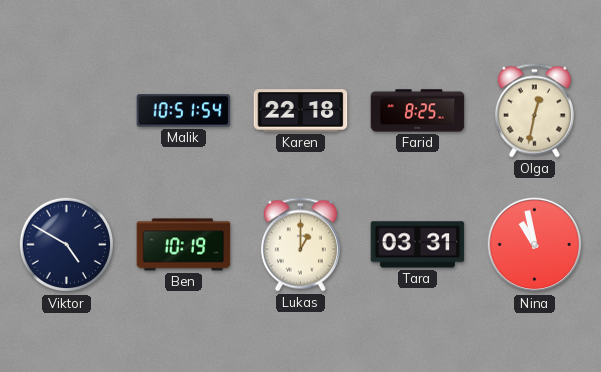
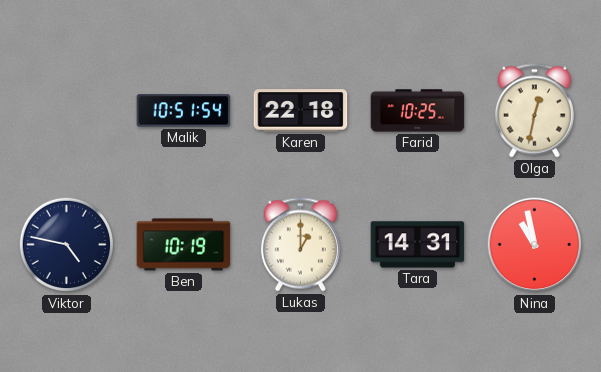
Farid: 8:25 -> 10:25 (418, 111)
Viktor: 4:50 -> 4:47 (67, 245)
Tara: 03:31 -> 14:31 (418, 245)
